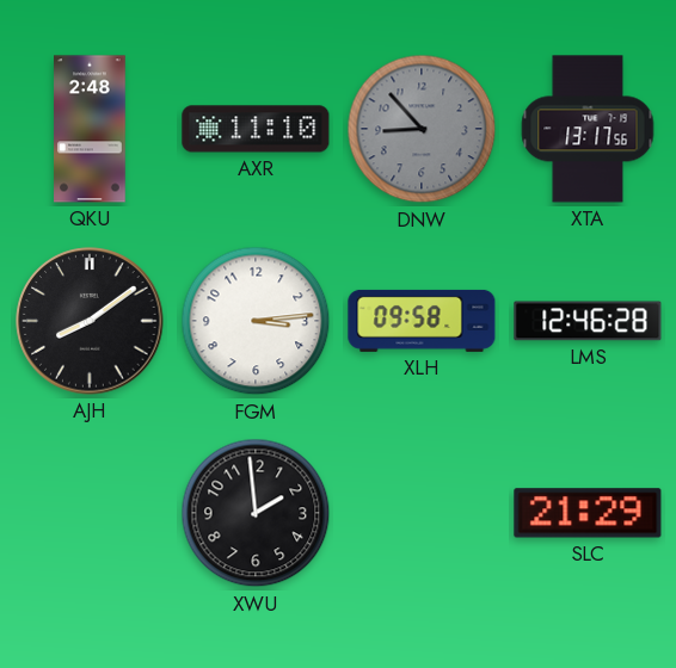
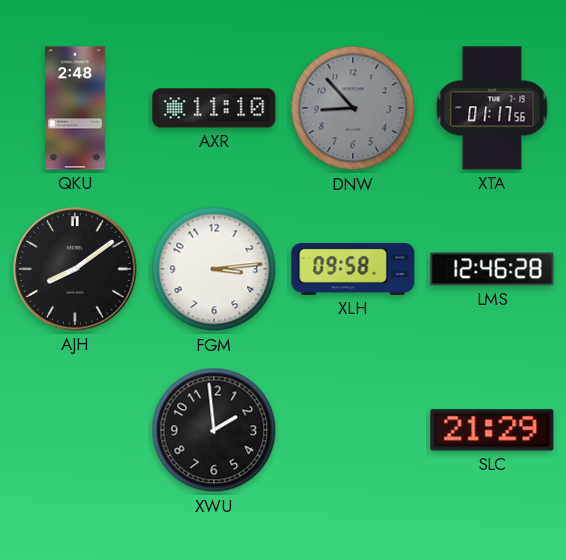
XTA: 13:17 -> 01:17 (492, 108)
